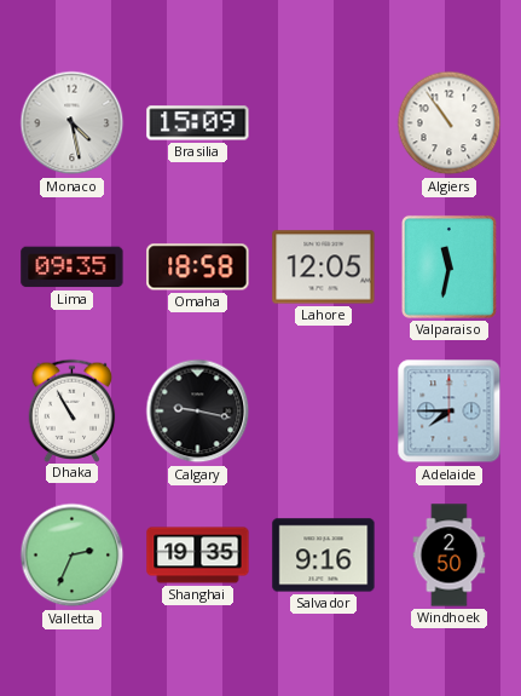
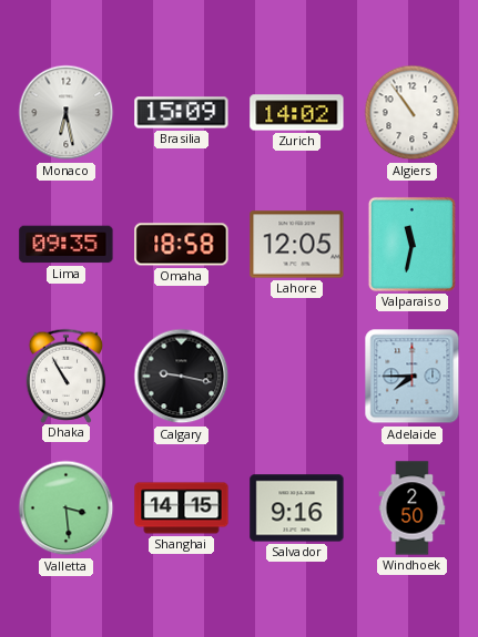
Monaco: 4:28 -> 6:28 (67, 113)
Zurich: none -> 14:02 (297, 113)
Valletta: 2:34 -> 3:29 (67, 508)
Shanghai: 19:35 -> 14:15 (182, 508)
